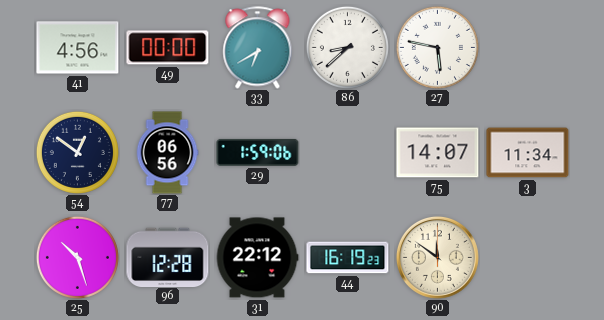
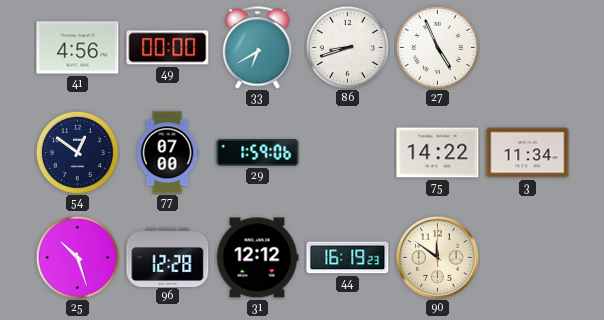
86: 8:38 -> 8:42 (347, 47)
27: 5:47 -> 4:56 (437, 47)
77: 06:56 -> 07:00 (167, 153)
75: 14:07 -> 14:22 (438, 153)
31: 22:12 -> 12:12 (257, 258)
